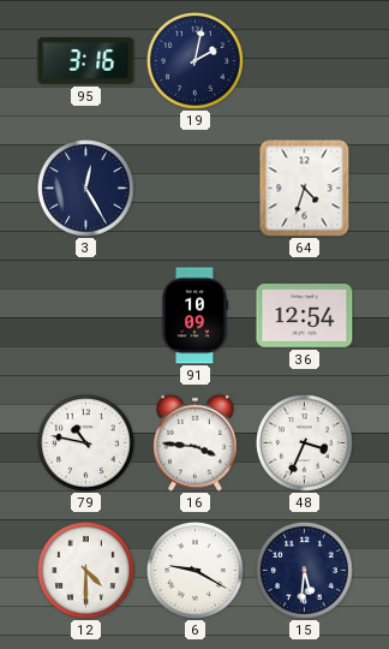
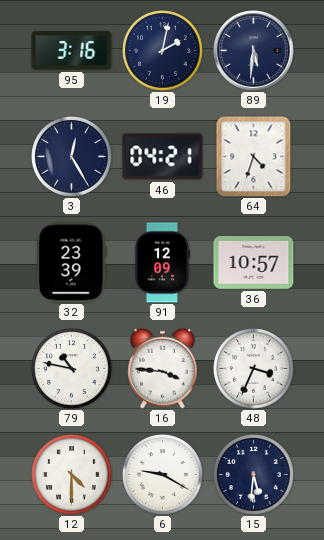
89: none -> 5:31 (254, 51)
46: none -> 04:21 (163, 157)
32: none -> 23:39 (72, 263)
91: 10:09 -> 12:09 (162, 263)
36: 12:54 -> 10:57 (254, 263)
